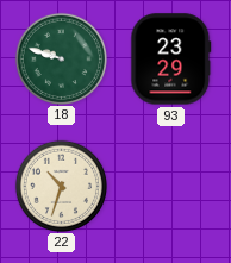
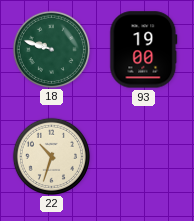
93: 23:29 -> 19:00 (144, 50)
